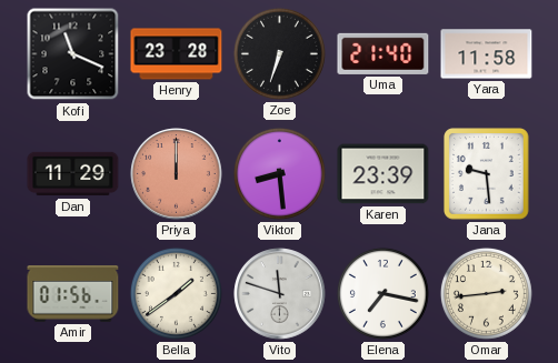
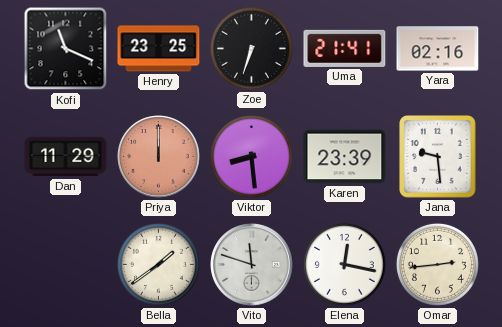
Henry: 23:28 -> 23:25 (159, 49)
Uma: 21:40 -> 21:41 (345, 48)
Yara: 11:58 -> 02:16 (438, 49)
Amir: 01:56 -> none (73, 294)
Elena: 7:17 -> 12:17 (344, 264)
